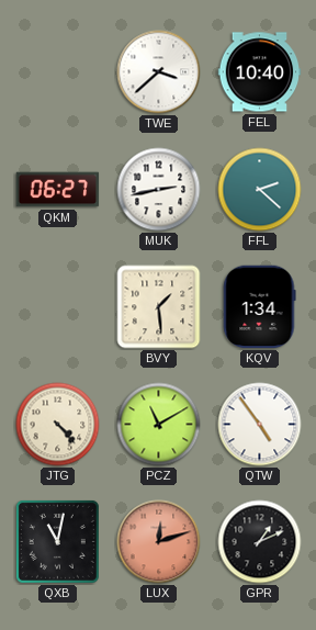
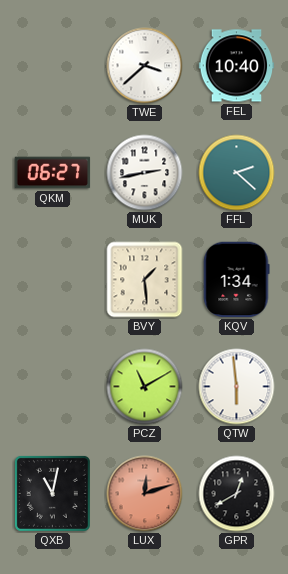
JTG: 4:23 -> none (58, 425)
QTW: 4:54 -> 5:59 (237, 387)
GPR: 1:11 -> 12:40 (237, 494)
